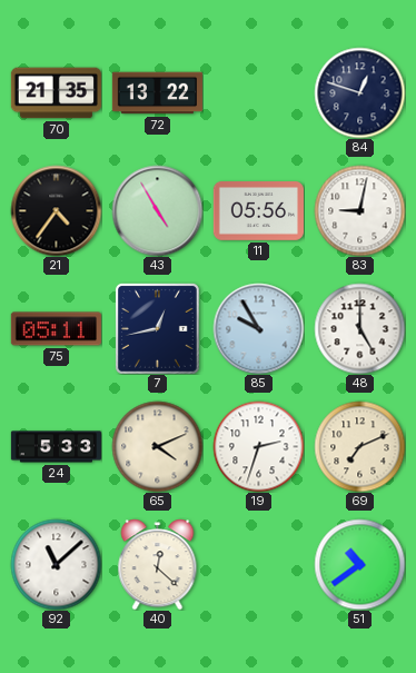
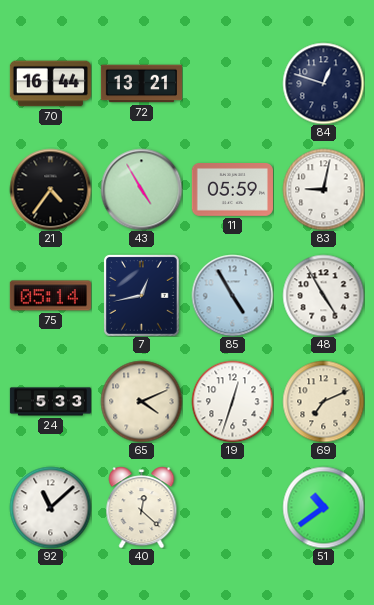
70: 21:35 -> 16:44 (50, 84)
72: 13:22 -> 13:21 (141, 84)
11: 05:56 -> 05:59 (232, 190)
75: 05:11 -> 05:14 (50, 296)
85: 9:55 -> 4:55 (232, 295)
48: 5:00 -> 4:55 (323, 295)
19: 2:33 -> 12:33 (232, 401)
